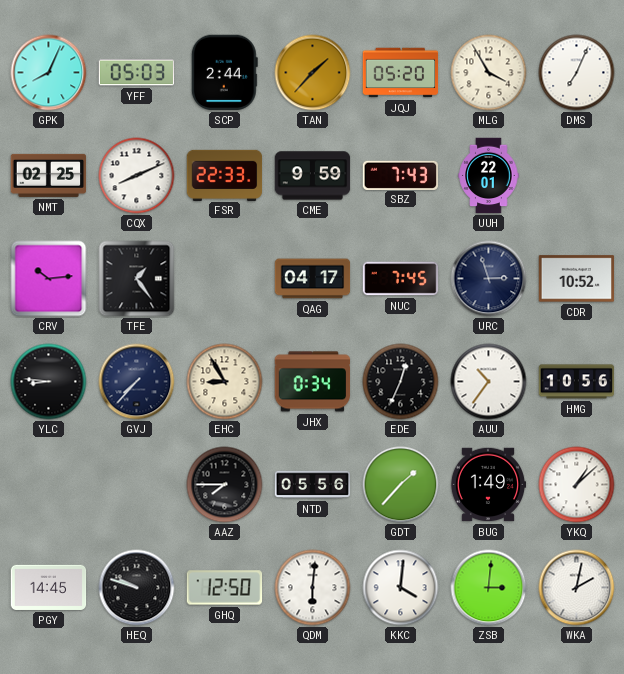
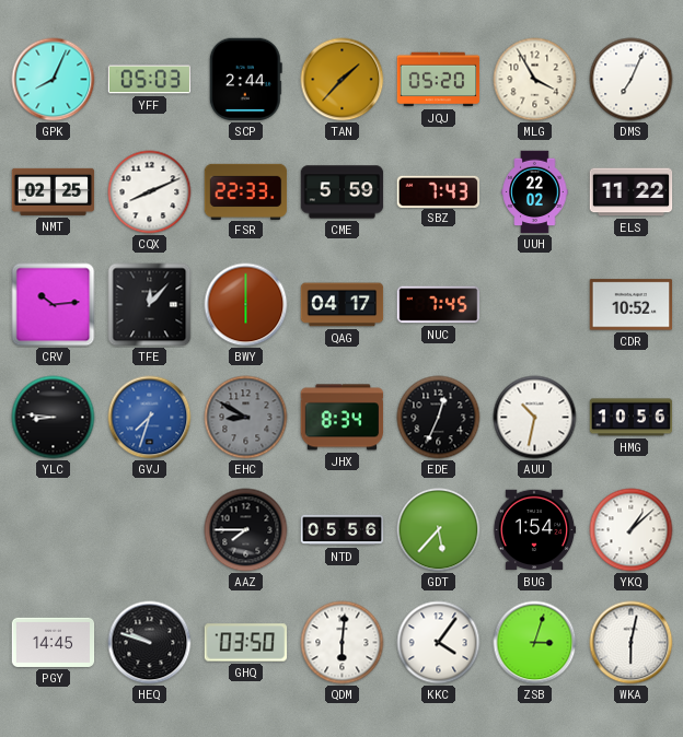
CME: 9:59 -> 5:59 (343, 192)
UUH: 22:01 -> 22:02 (535, 192)
ELS: none -> 11:22 (632, 192)
TFE: 1:24 -> 12:07 (150, 305)
BWY: none -> 6:00 (246, 305)
URC: 2:57 -> none (489, 279)
GVJ: 7:37 -> 7:33 (150, 418)
GVJ dial: navy -> blue (150, 418)
EHC: 8:55 -> 8:50 (246, 418)
EHC dial: cream -> grey (246, 418)
JHX: 0:34 -> 8:34 (343, 418)
AUU: 10:36 -> 10:32 (535, 418)
GDT: 1:37 -> 5:37 (439, 530)
BUG: 1:49 -> 1:54 (534, 530)
GHQ: 12:50 -> 03:50 (246, 643)
KKC: 4:01 -> 4:06 (439, 643)
ZSB: 3:01 -> 3:03 (535, 643)
WKA: 2:02 -> 6:02 (632, 643)
